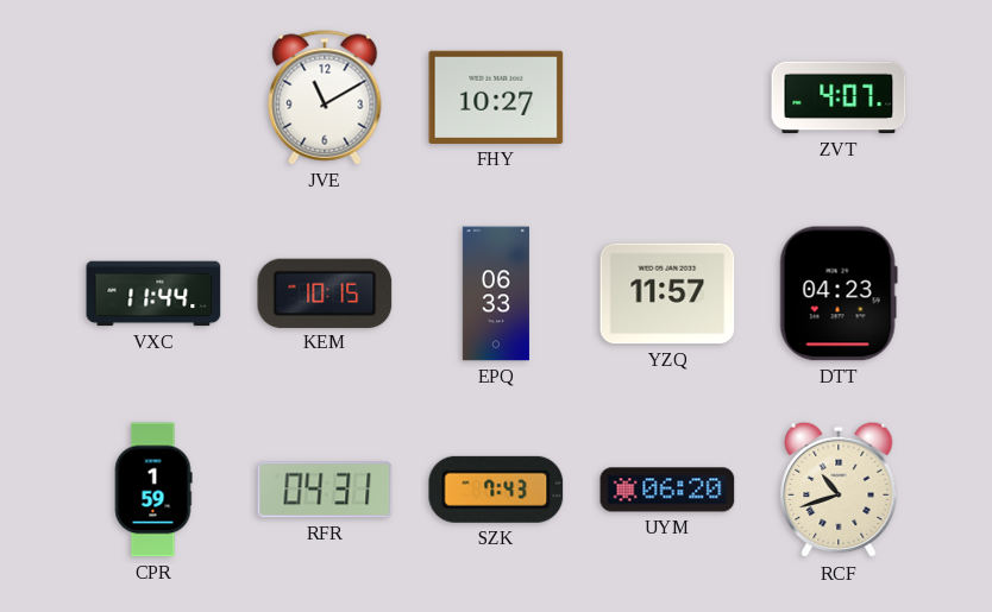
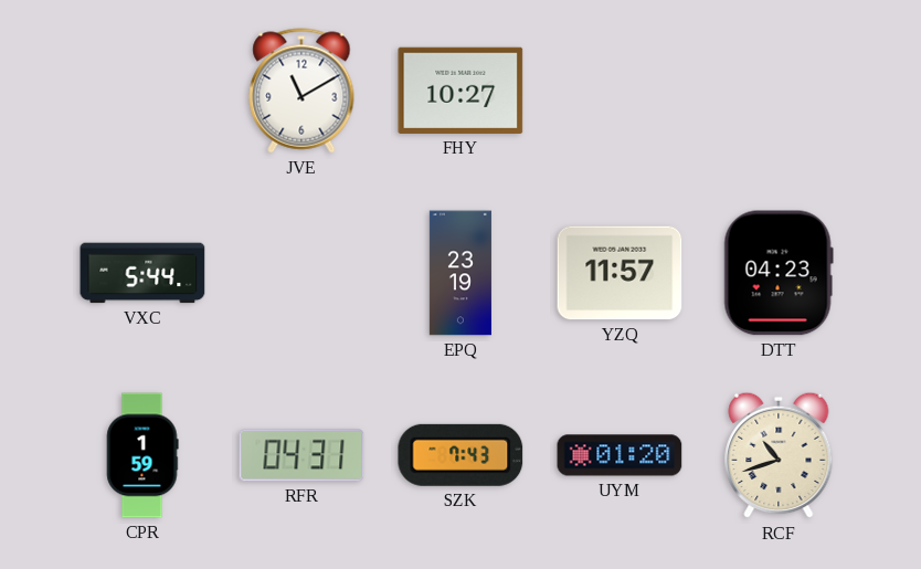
ZVT: 4:07 -> none (839, 97)
VXC: 11:44 -> 5:44 (142, 273)
KEM: 10:15 -> none (325, 292)
EPQ: 06:33 -> 23:19 (460, 273)
UYM: 06:20 -> 01:20 (620, 455)
